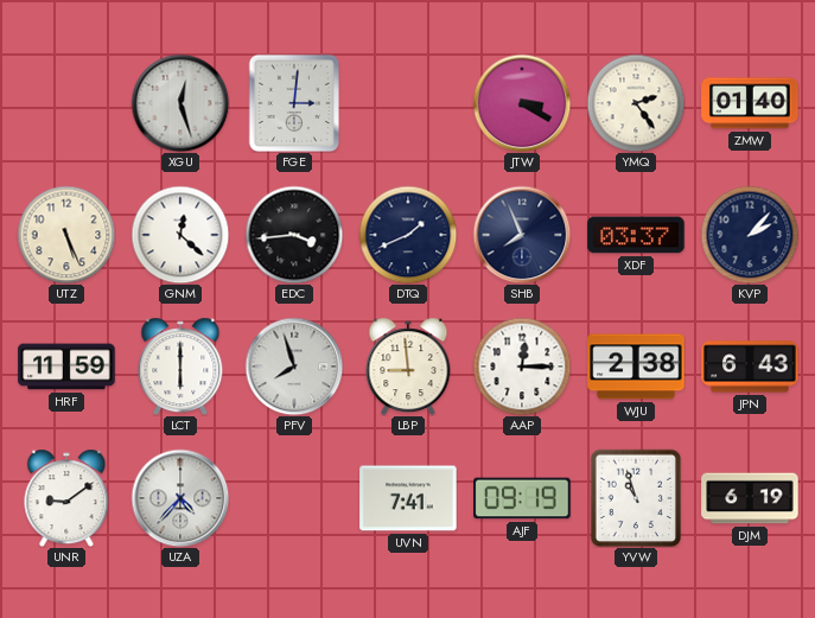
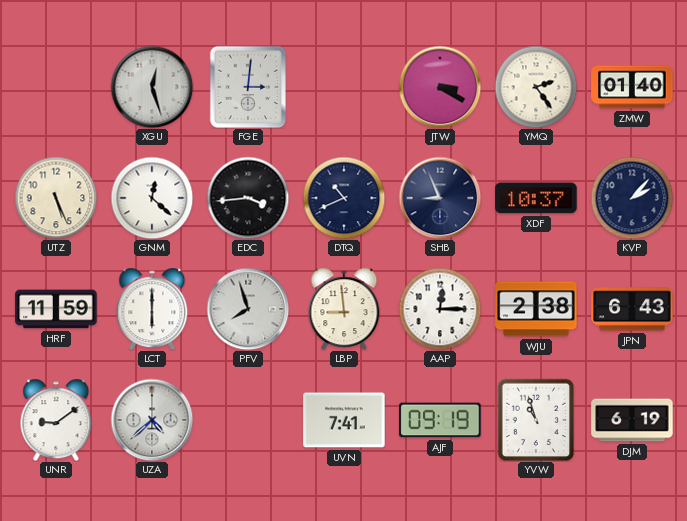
DTQ: 1:41 -> 10:41 (344, 198)
SHB: 7:56 -> 8:56 (440, 198)
XDF: 03:37 -> 10:37 (536, 198)
UZA: 4:37 -> 4:38 (152, 420)
